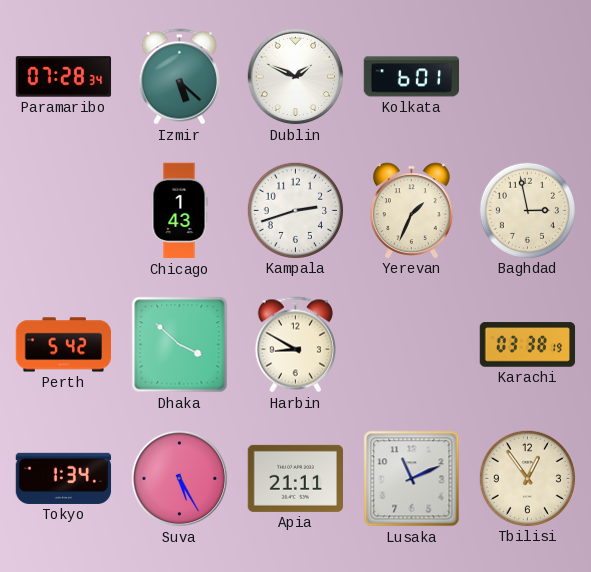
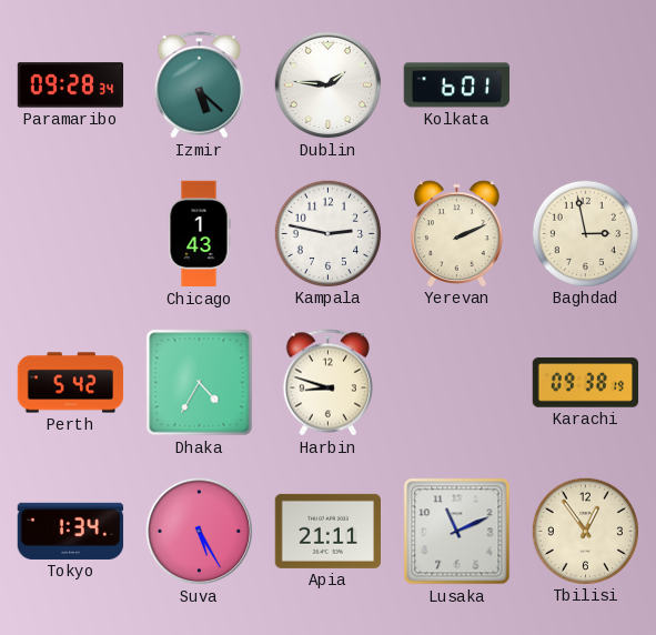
Paramaribo: 07:28 -> 09:28 (71, 85)
Dublin: 1:49 -> 1:46 (329, 85)
Kampala: 2:42 -> 2:47 (327, 233)
Yerevan: 1:34 -> 2:11 (456, 233)
Dhaka: 3:52 -> 4:35 (200, 383)
Harbin: 8:50 -> 8:48 (327, 383)
Karachi: 03:38 -> 09:38 (586, 383)
